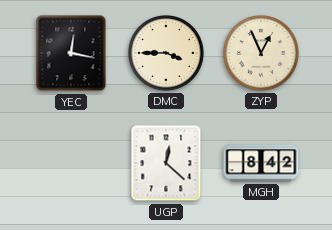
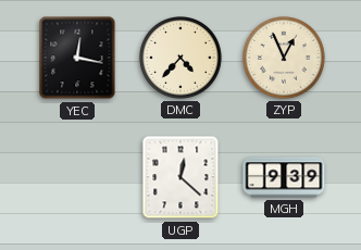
DMC: 3:45 -> 4:37 (182, 59)
MGH: 8:42 -> 9:39 (284, 177)
